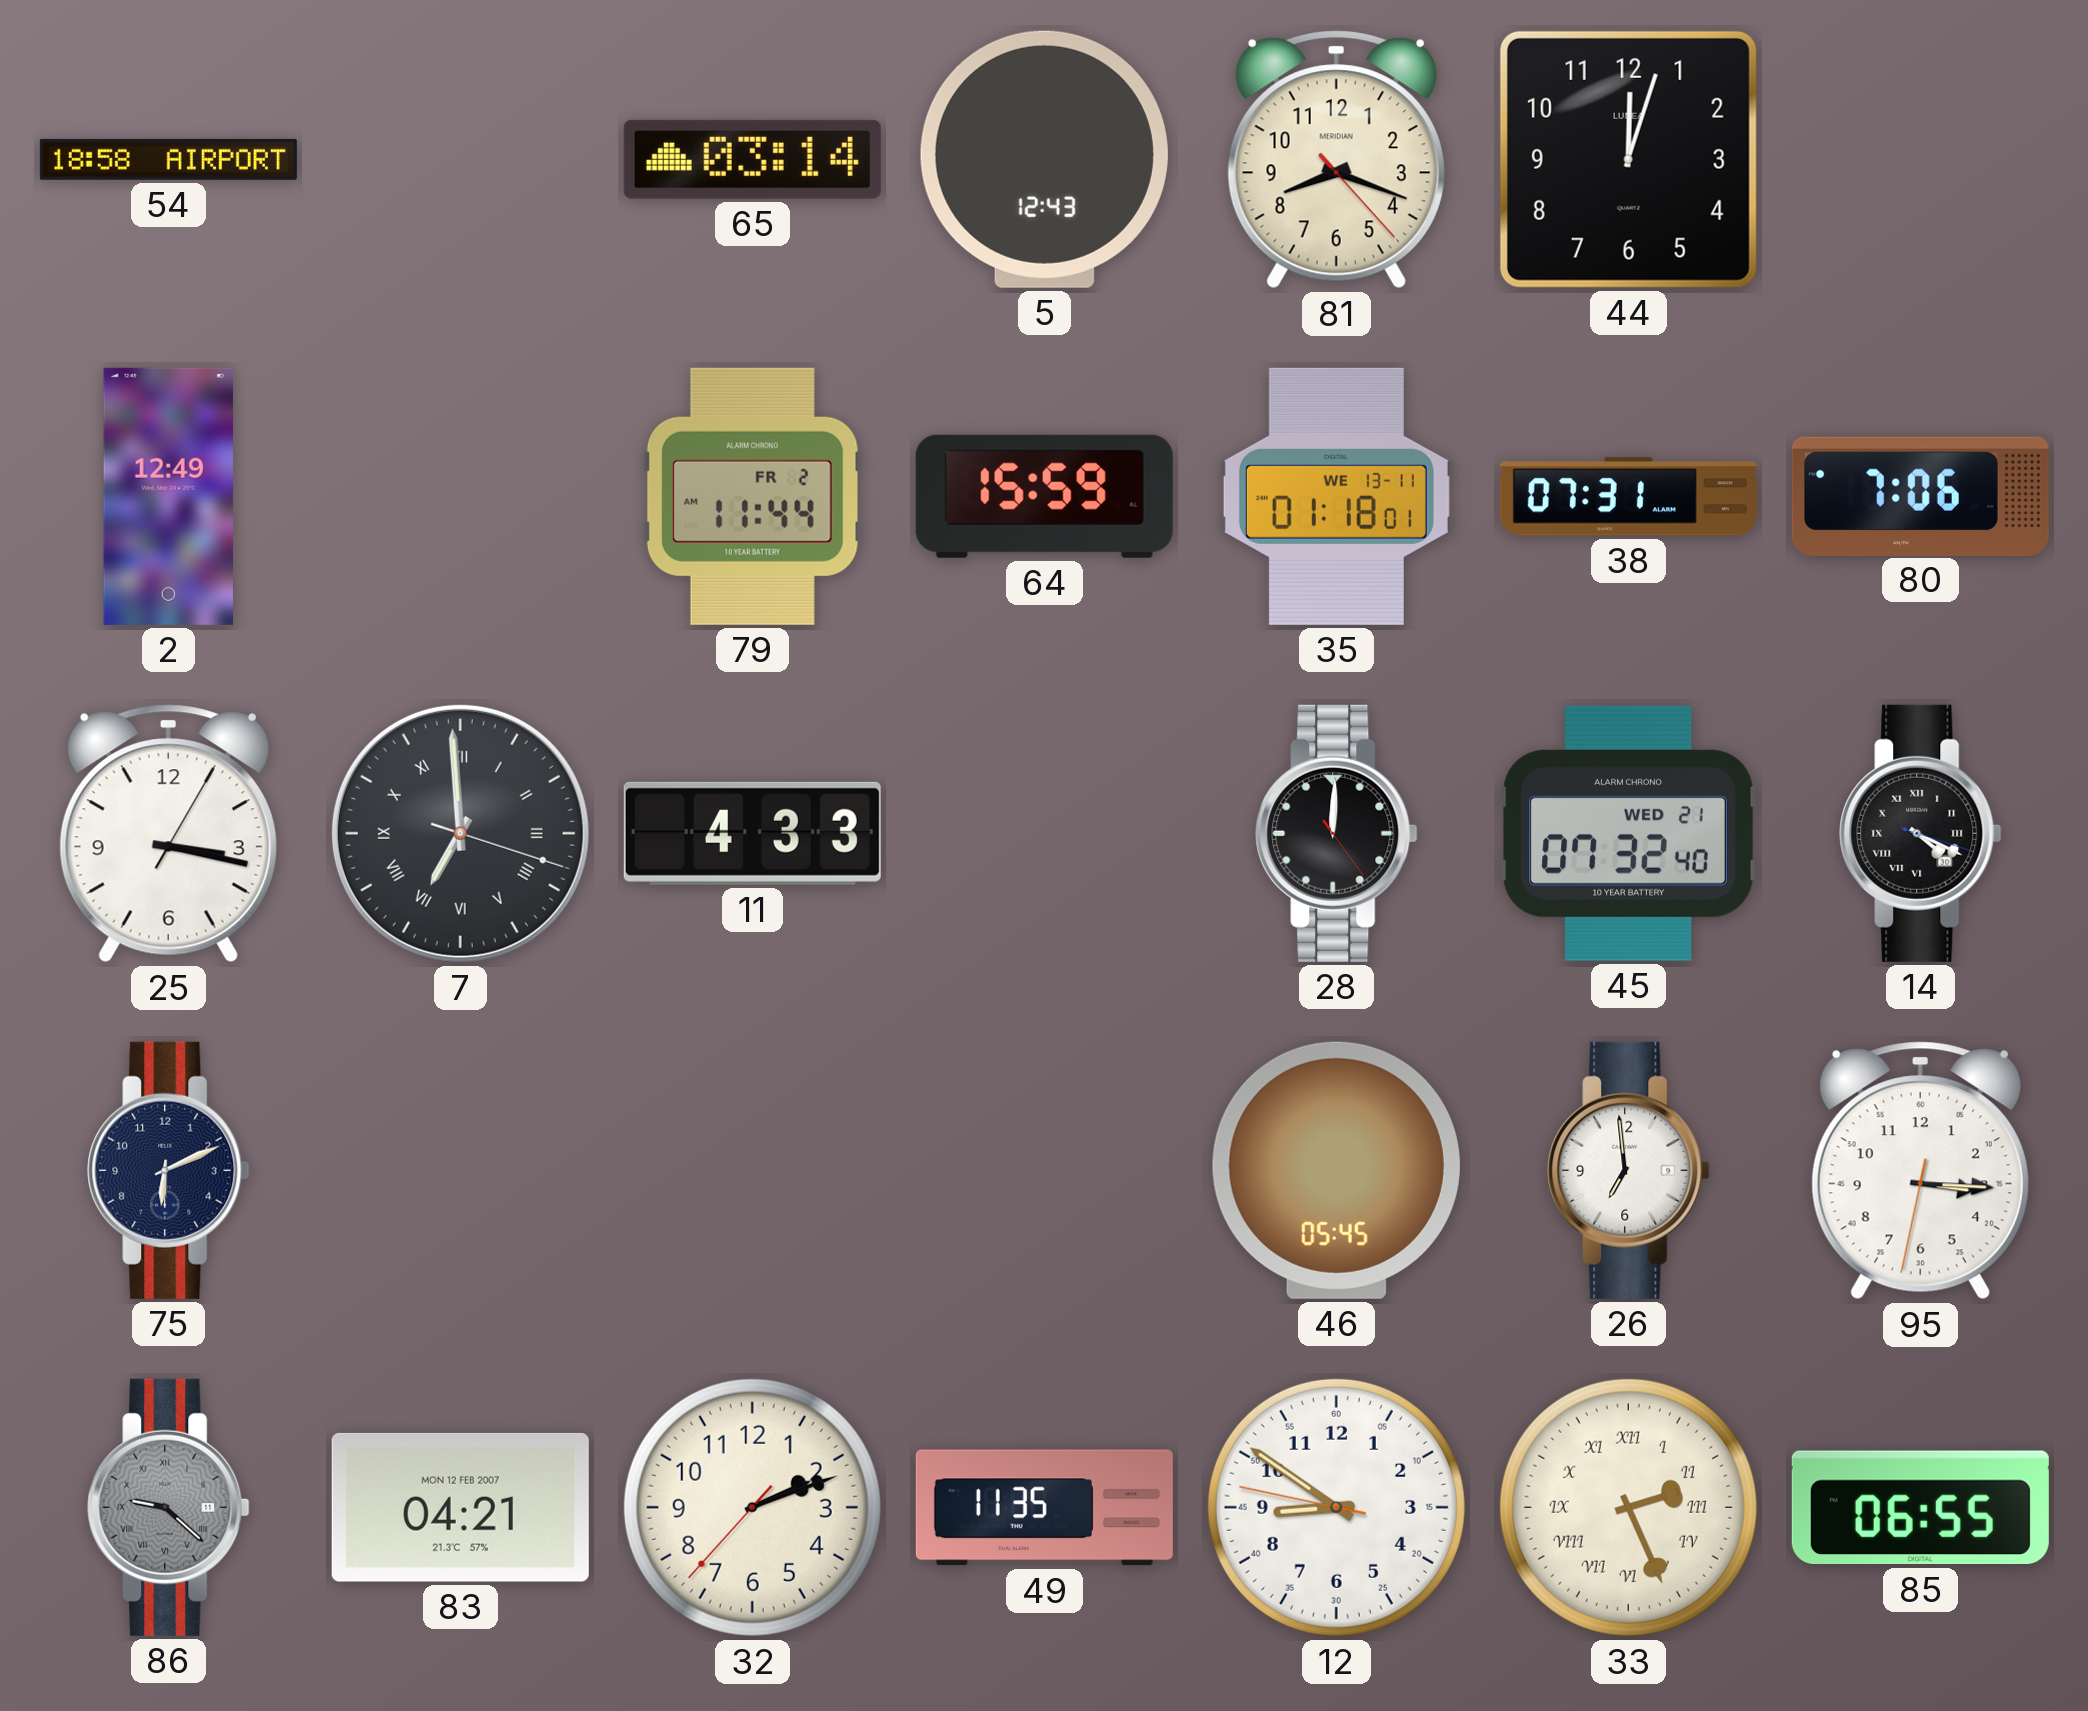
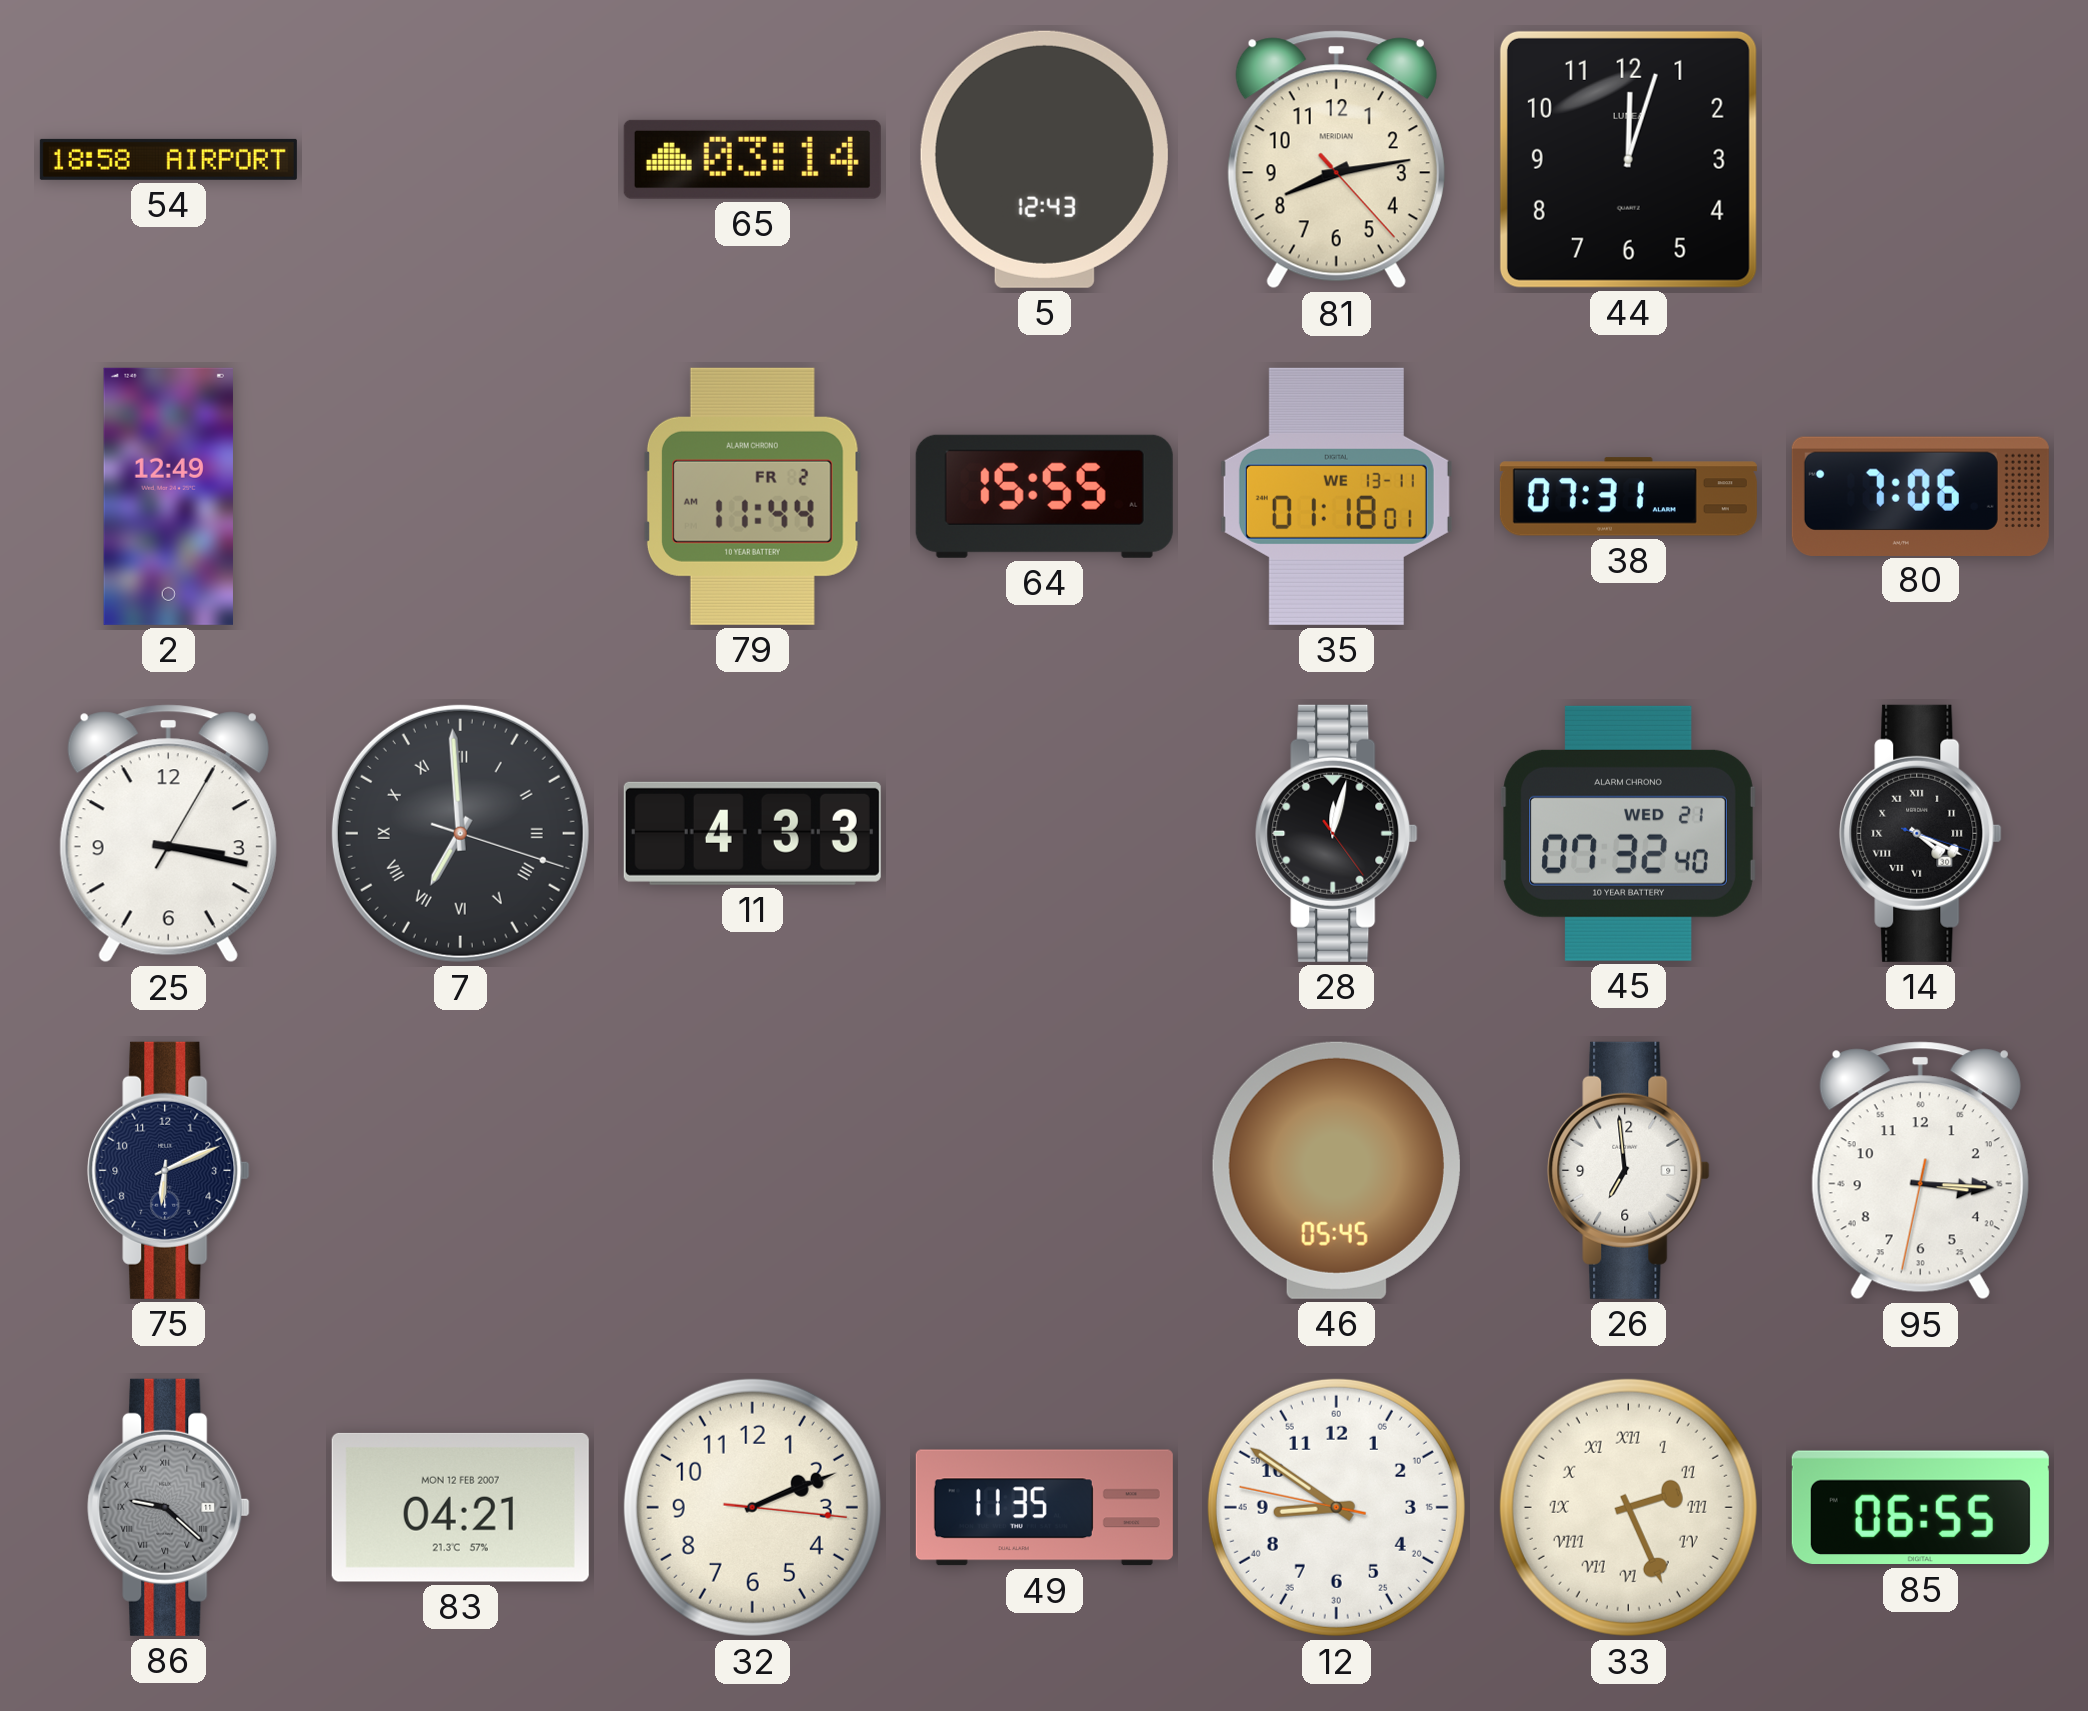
81: 8:18 -> 8:13 (1336, 160)
64: 15:59 -> 15:55 (1044, 496)
28: 12:00 -> 12:02 (1337, 833)
32: 2:11:37 -> 2:11:16 (752, 1507)
